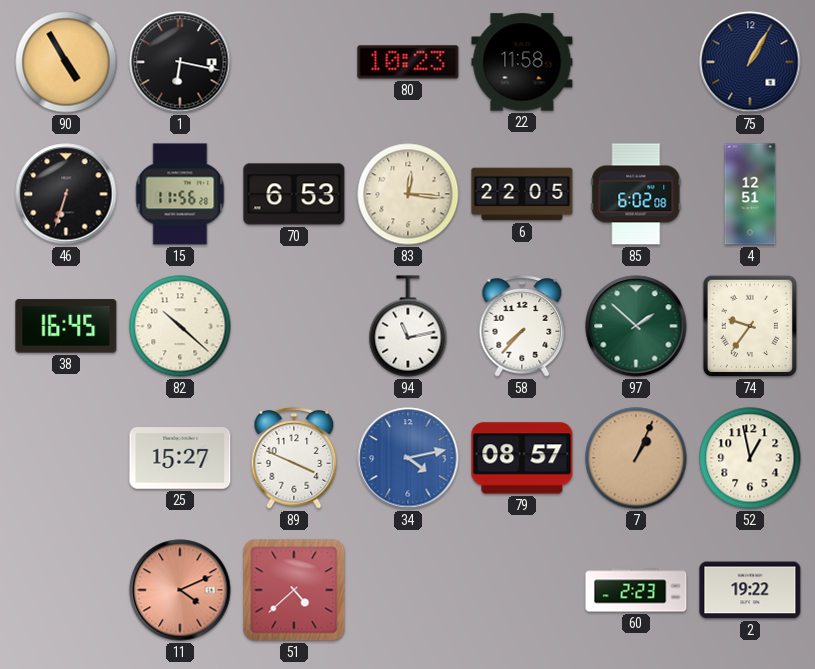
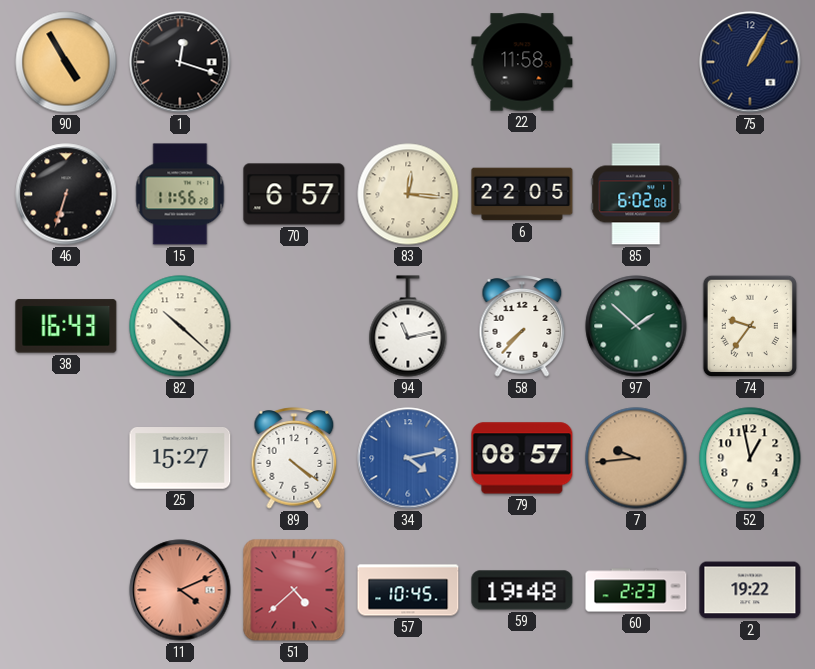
1: 6:17 -> 12:18 (180, 62)
80: 10:23 -> none (408, 62)
70: 6:53 -> 6:57 (294, 194)
4: 12:51 -> none (750, 194)
38: 16:45 -> 16:43 (66, 326)
89: 3:49 -> 4:21 (294, 458)
7: 1:04 -> 9:44 (636, 458)
57: none -> 10:45 (408, 590)
59: none -> 19:48 (522, 590)
